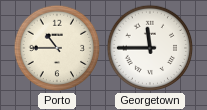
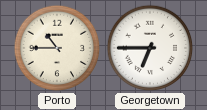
Georgetown: 11:45 -> 6:45 (150, 48)
